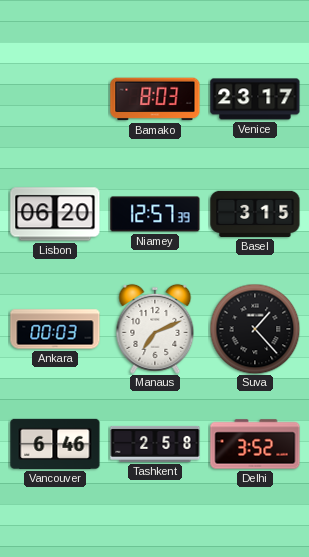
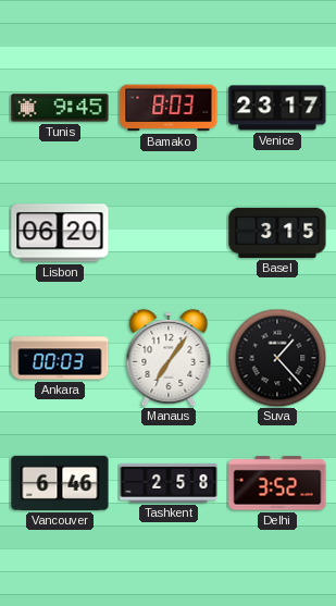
Tunis: none -> 9:45 (60, 108)
Niamey: 12:57 -> none (155, 214)
Manaus: 7:11 -> 7:06 (169, 358)
